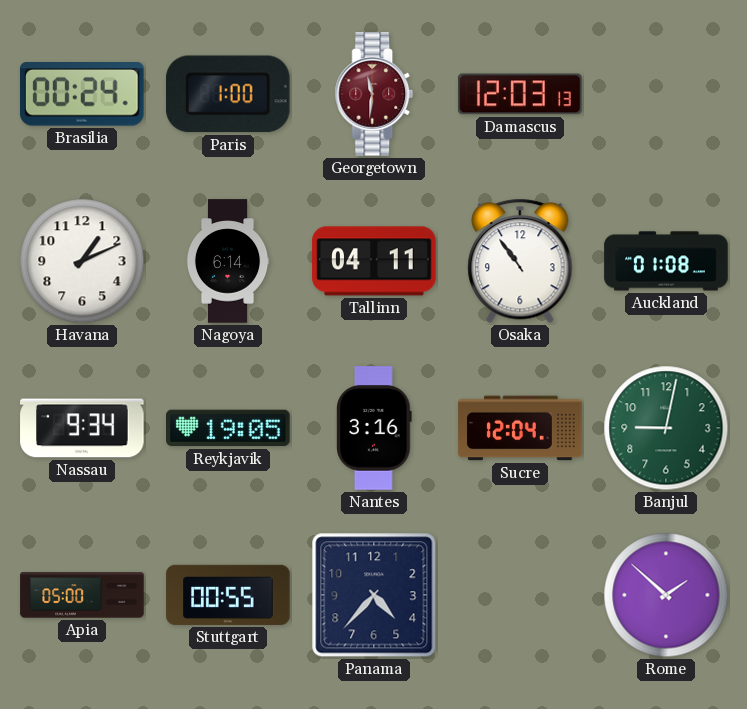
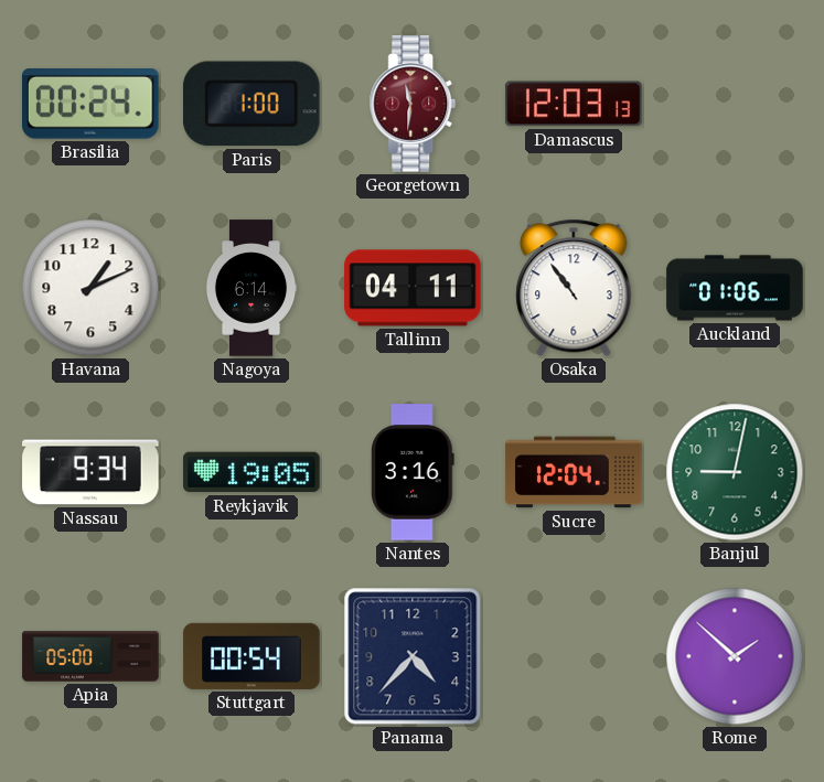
Auckland: 01:08 -> 01:06 (735, 288)
Stuttgart: 00:55 -> 00:54 (252, 656)
